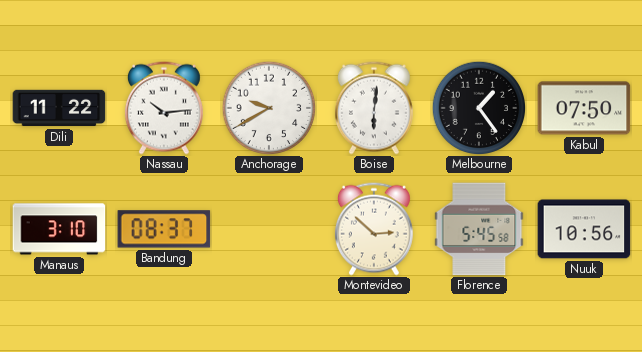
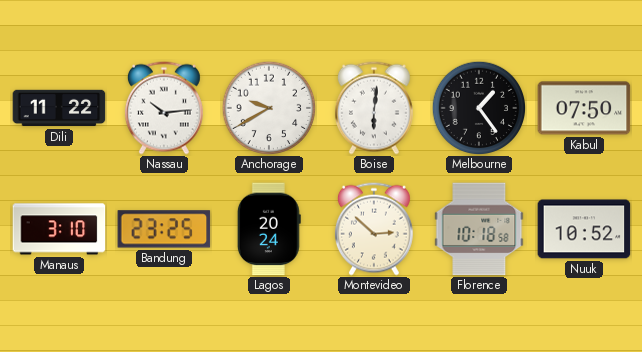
Bandung: 08:37 -> 23:25 (164, 229)
Lagos: none -> 20:24 (269, 229)
Florence: 5:45 -> 10:18 (479, 229)
Nuuk: 10:56 -> 10:52 (584, 229)
